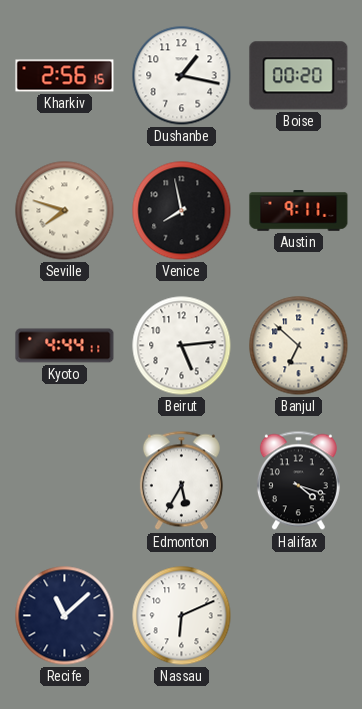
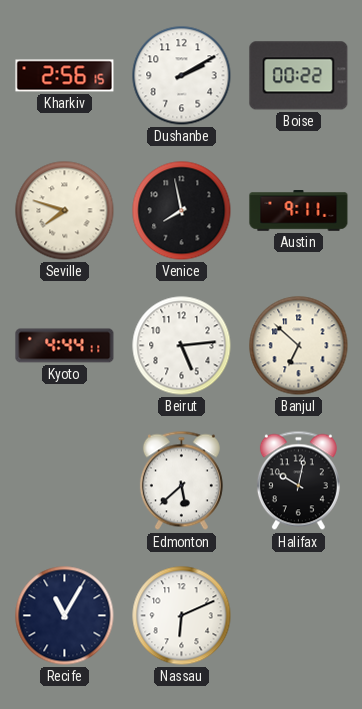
Dushanbe: 1:17 -> 2:10 (182, 76)
Boise: 00:20 -> 00:22 (299, 76)
Edmonton: 5:35 -> 5:38 (181, 481)
Halifax: 4:18 -> 10:02 (298, 481)
Recife: 11:08 -> 11:05 (65, 616)
